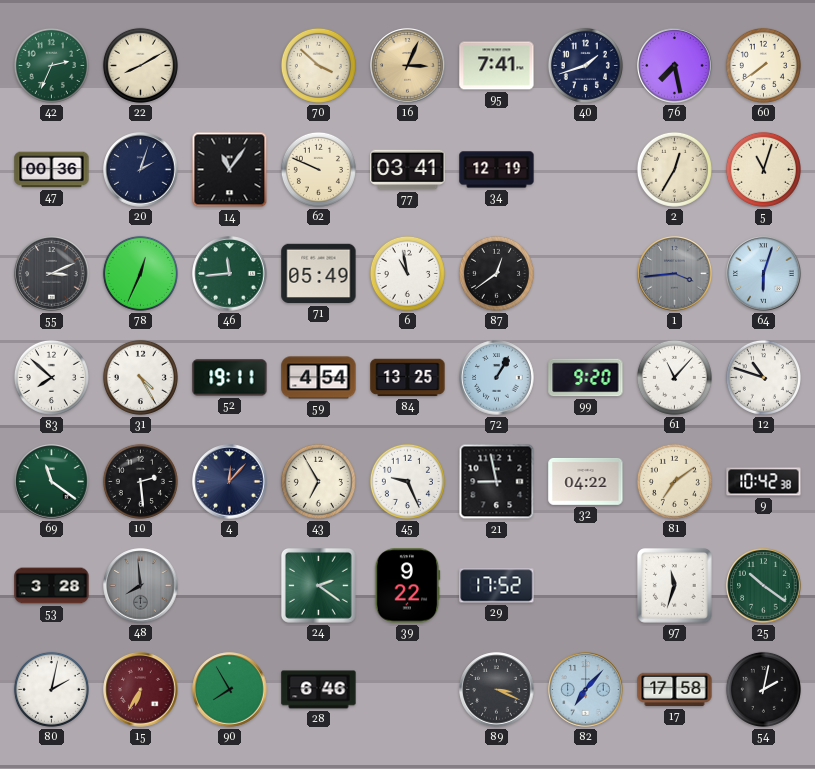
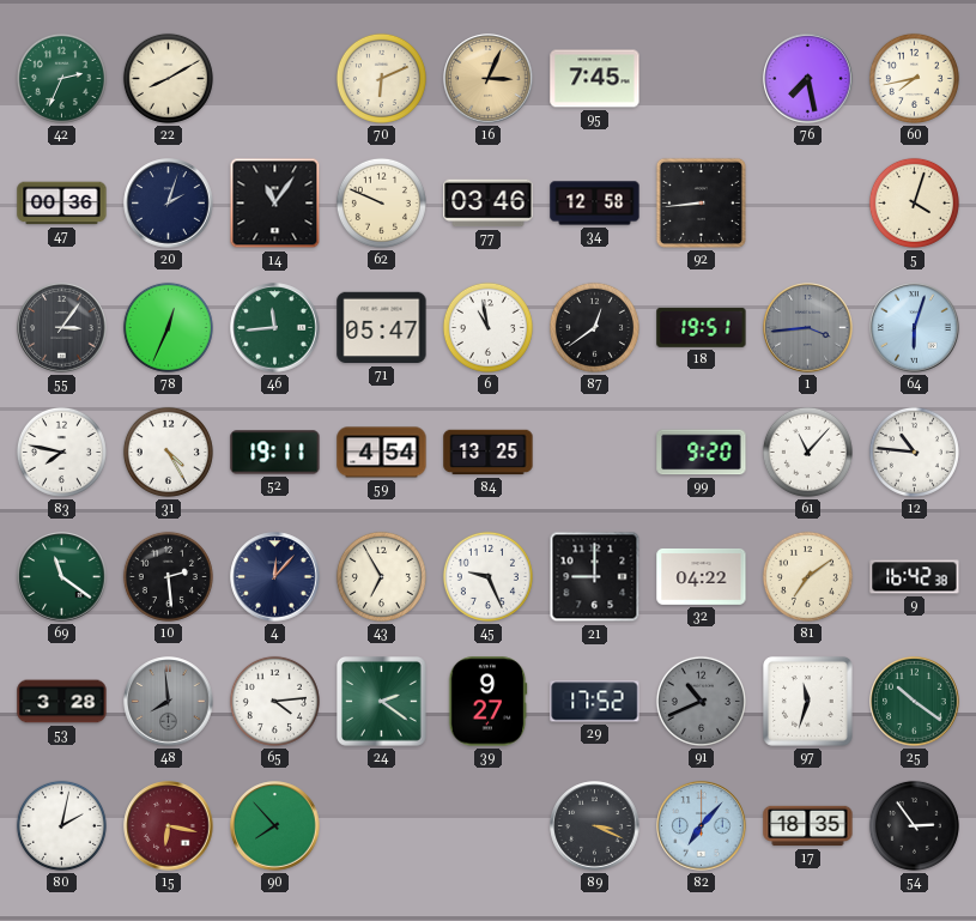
70: 3:52 -> 6:11 (381, 78)
95: 7:41 -> 7:45 (595, 79)
40: 1:42 -> none (585, 65)
60: 7:39 -> 7:43 (914, 78)
77: 03:41 -> 03:46 (489, 204)
34: 12:19 -> 12:58 (595, 204)
92: none -> 8:44 (701, 202)
2: 12:35 -> none (674, 169)
5: 11:03 -> 4:03 (914, 202)
55: 3:11 -> 3:06 (62, 328)
71: 05:49 -> 05:47 (382, 328)
18: none -> 19:51 (702, 327)
83: 7:52 -> 7:47 (61, 452)
72: 1:05 -> none (497, 378)
12: 10:48 -> 10:46 (914, 452)
21: 8:58 -> 9:00 (595, 577)
9: 10:42 -> 16:42 (915, 577)
65: none -> 4:14 (274, 701)
39: 9:22 -> 9:27 (487, 702)
91: none -> 10:41 (701, 701)
15: 6:35 -> 6:17 (169, 826)
90: 7:55 -> 7:53 (275, 826)
28: 6:46 -> none (319, 690)
17: 17:58 -> 18:35 (808, 826)
54: 2:02 -> 2:54 (914, 825)
